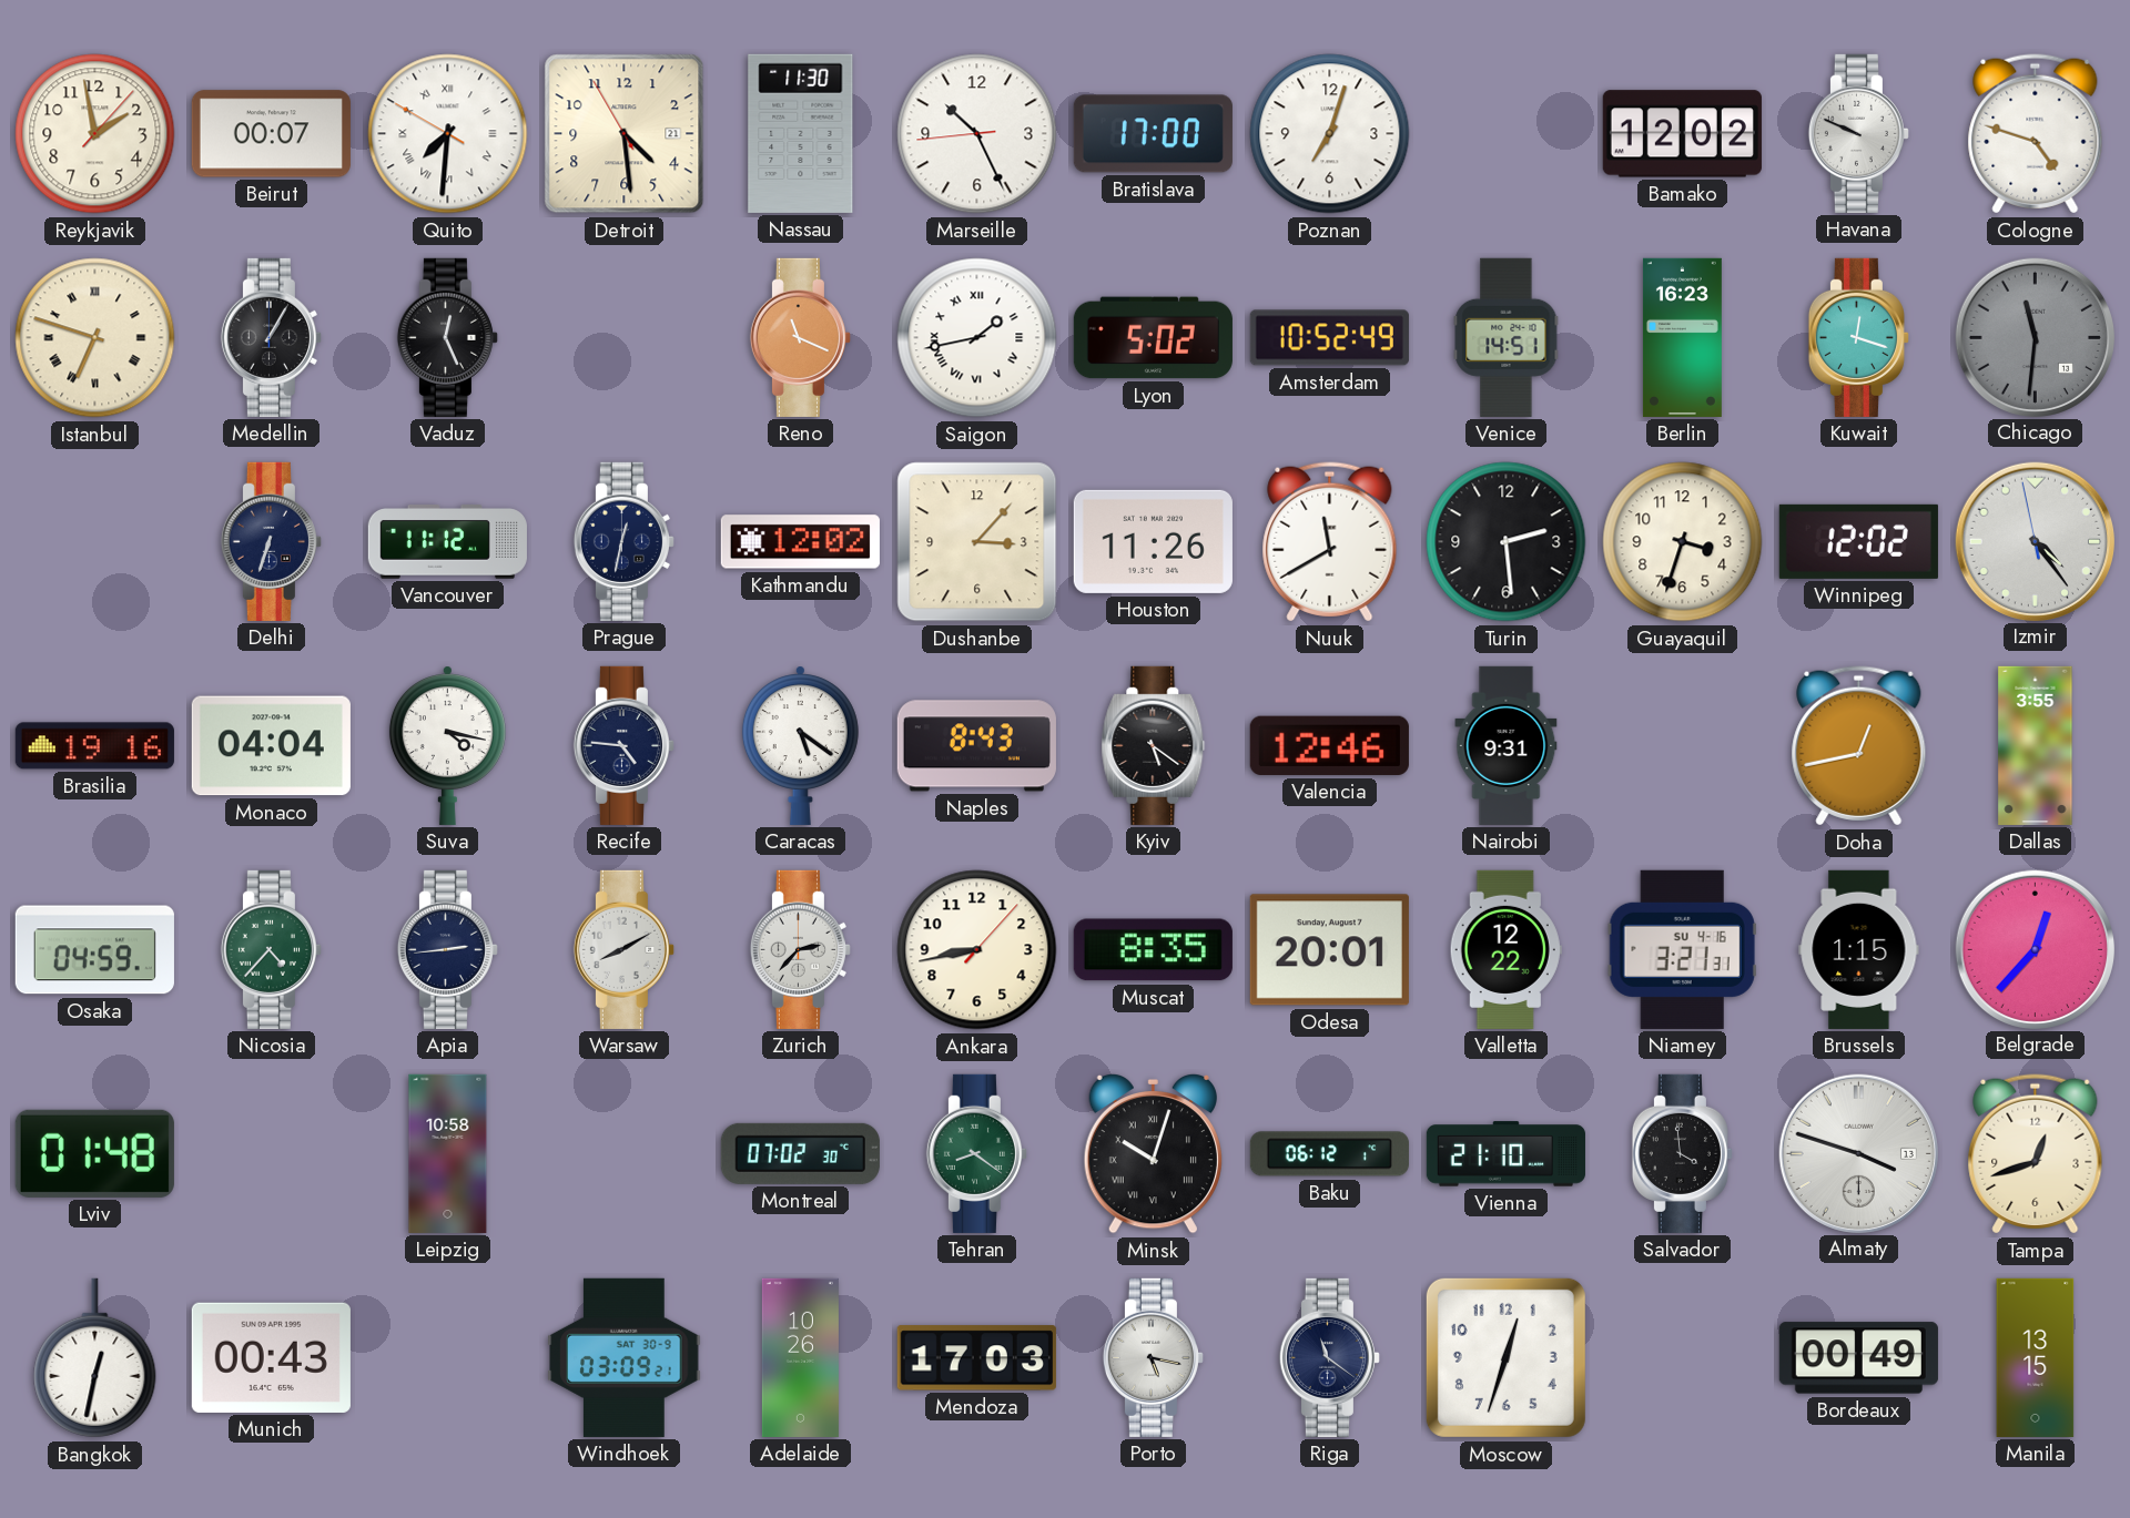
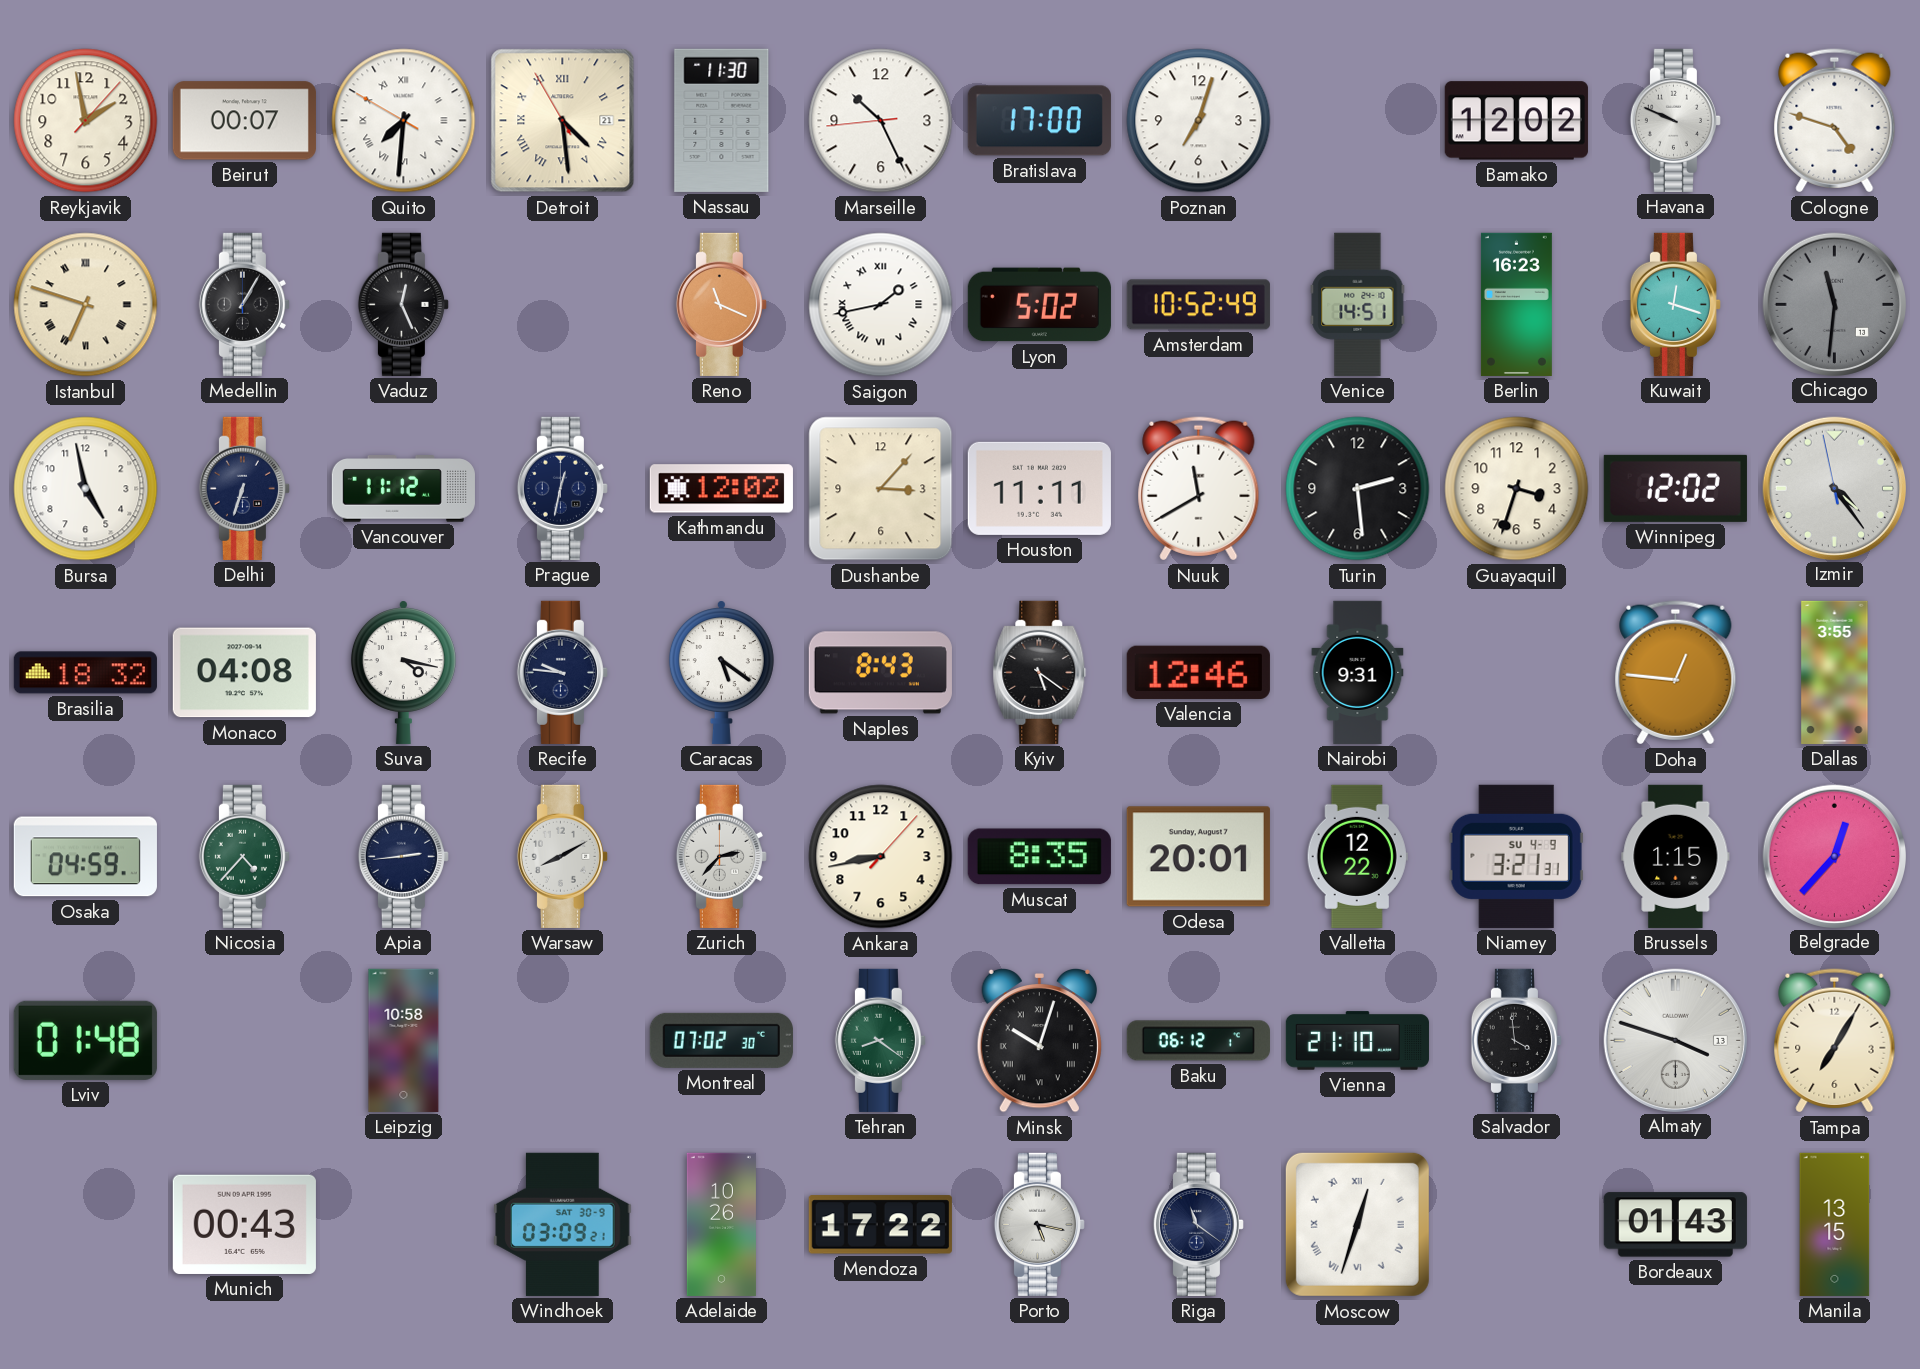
Detroit numerals: Arabic -> Roman (563, 121)
Bursa: none -> 4:58 (86, 489)
Houston: 11:26 -> 11:11 (1039, 488)
Brasilia: 19:16 -> 18:32 (85, 673)
Monaco: 04:04 -> 04:08 (244, 673)
Recife: 4:46 -> 9:46 (562, 672)
Doha: 12:43 -> 12:46 (1676, 673)
Niamey date: SU 4-16 -> SU 4-9 (1516, 856)
Tampa: 12:42 -> 7:05 (1835, 1041)
Bangkok: 12:32 -> none (95, 1358)
Mendoza: 17:03 -> 17:22 (880, 1225)
Moscow numerals: Arabic -> Roman (1357, 1224)
Bordeaux: 00:49 -> 01:43 (1675, 1225)
